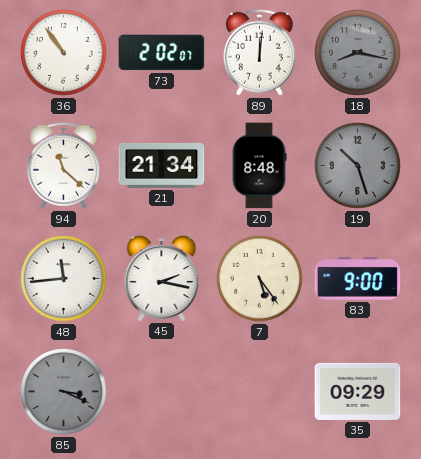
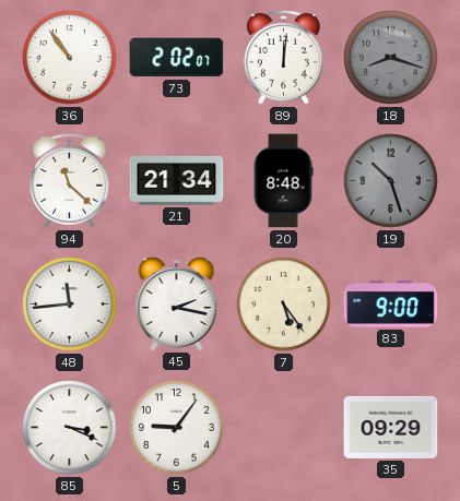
18: 8:17 -> 8:18 (391, 58)
85 dial: grey -> white (70, 428)
5: none -> 9:06 (177, 428)
